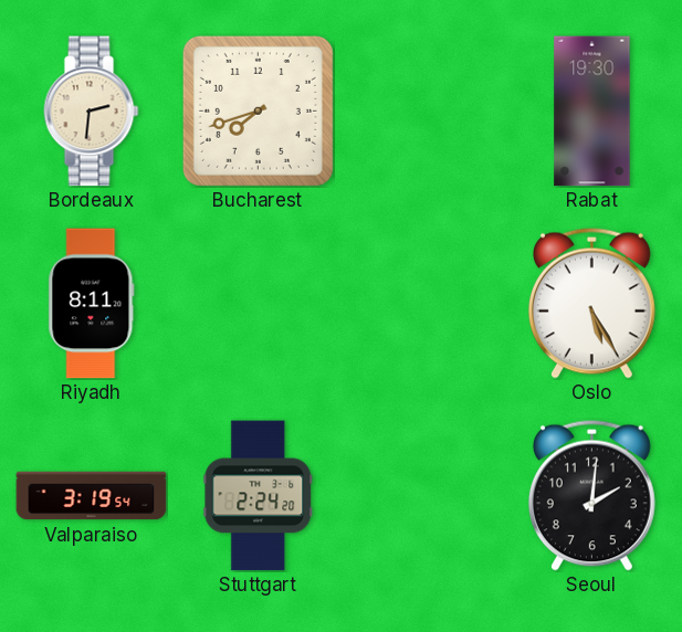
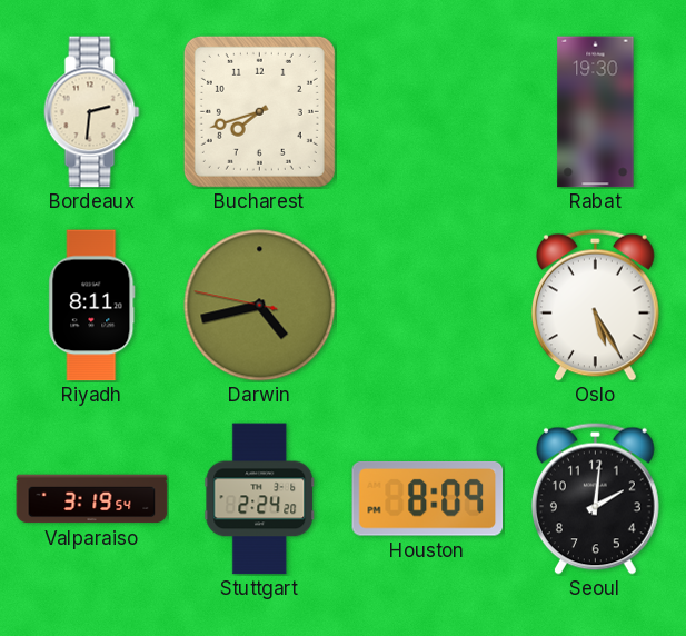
Darwin: none -> 4:42 (260, 306)
Houston: none -> 8:09 (428, 498)
